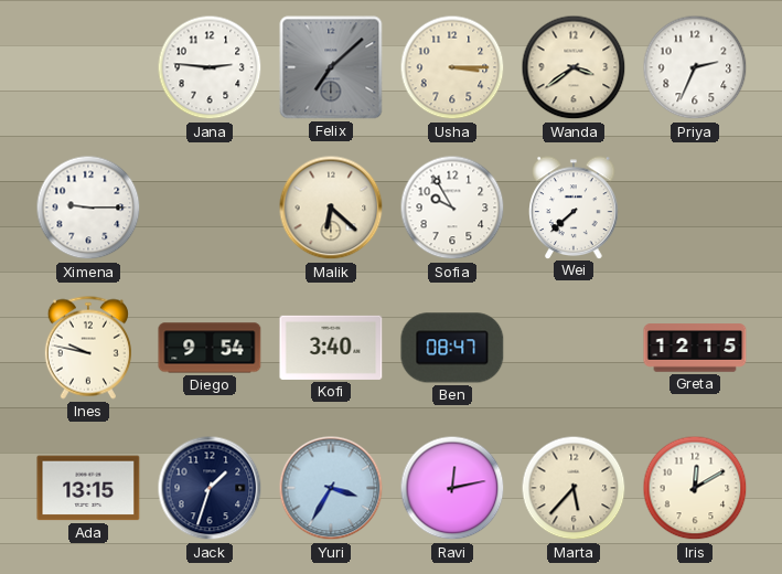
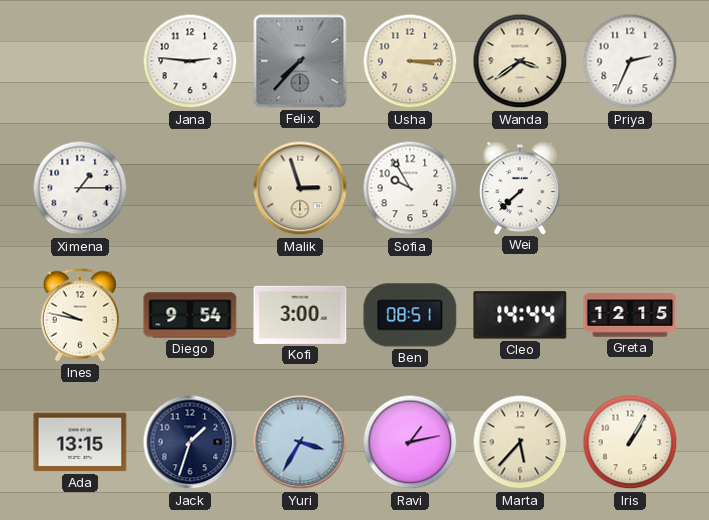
Felix: 7:08 -> 7:37 (300, 61)
Ximena: 9:15 -> 1:15 (80, 188)
Malik: 6:22 -> 2:57 (300, 188)
Kofi: 3:40 -> 3:00 (300, 315)
Ben: 08:47 -> 08:51 (410, 315)
Cleo: none -> 14:44 (520, 315)
Ravi: 12:13 -> 1:13 (410, 442)
Iris: 12:10 -> 1:05 (630, 442)
